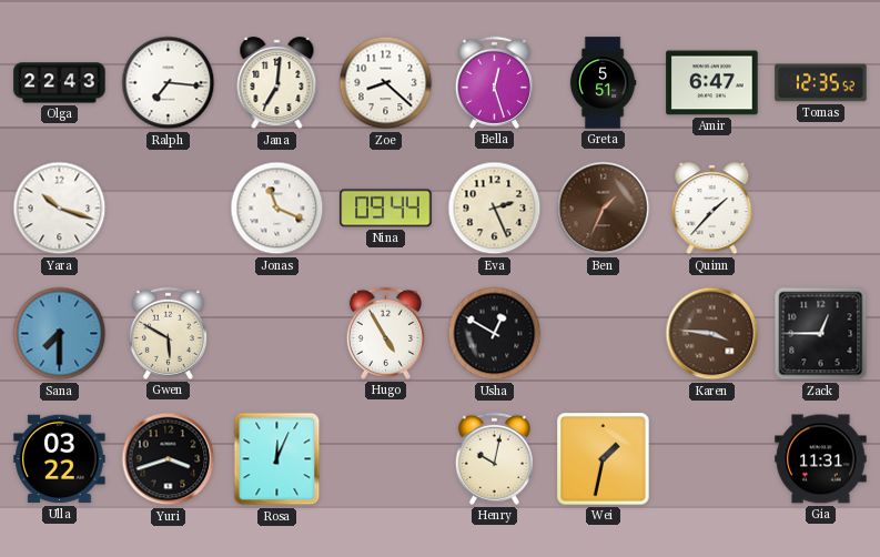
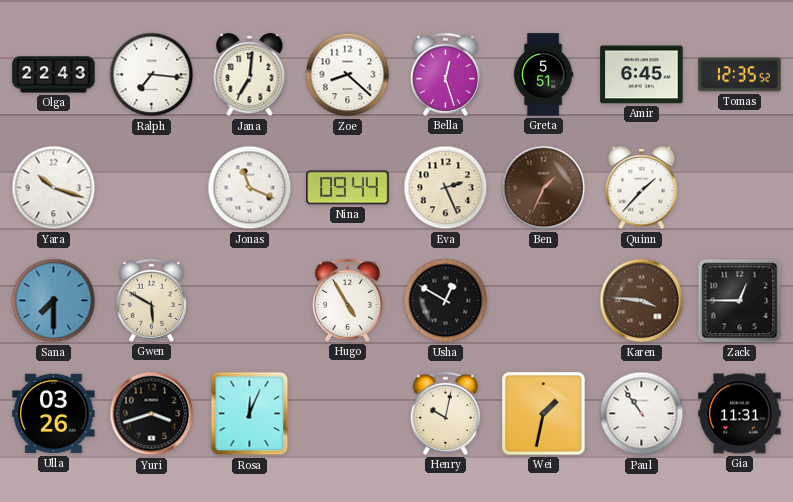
Amir: 6:47 -> 6:45 (642, 75)
Ulla: 03:22 -> 03:26 (54, 414)
Paul: none -> 10:54 (642, 414)
